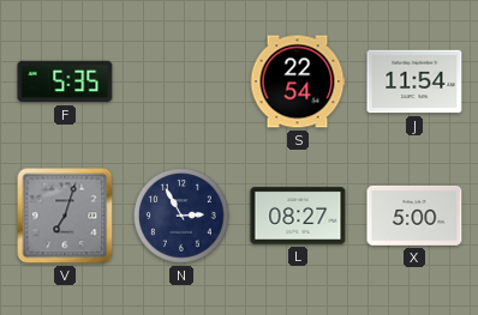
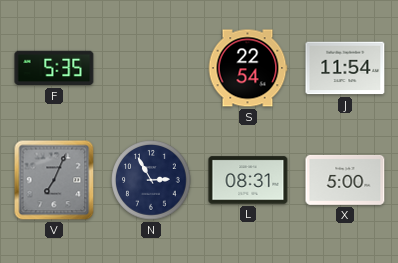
V: 7:03 -> 7:04 (54, 180)
L: 08:27 -> 08:31 (248, 180)
